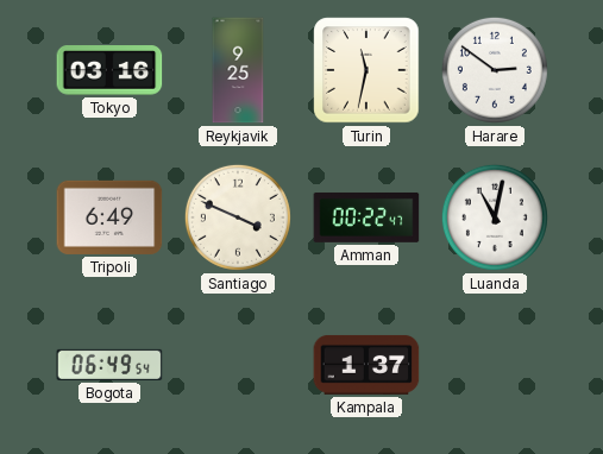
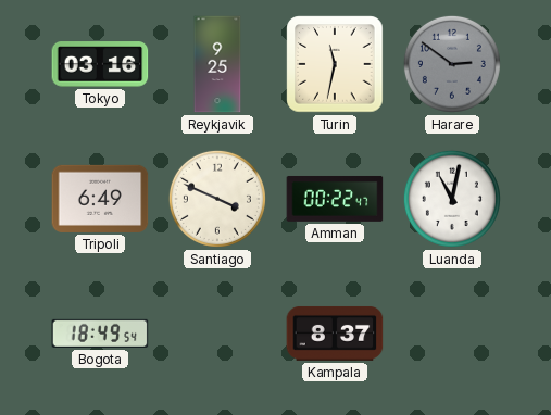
Harare dial: white -> grey (452, 64)
Bogota: 06:49 -> 18:49 (100, 334)
Kampala: 1:37 -> 8:37 (335, 334)
